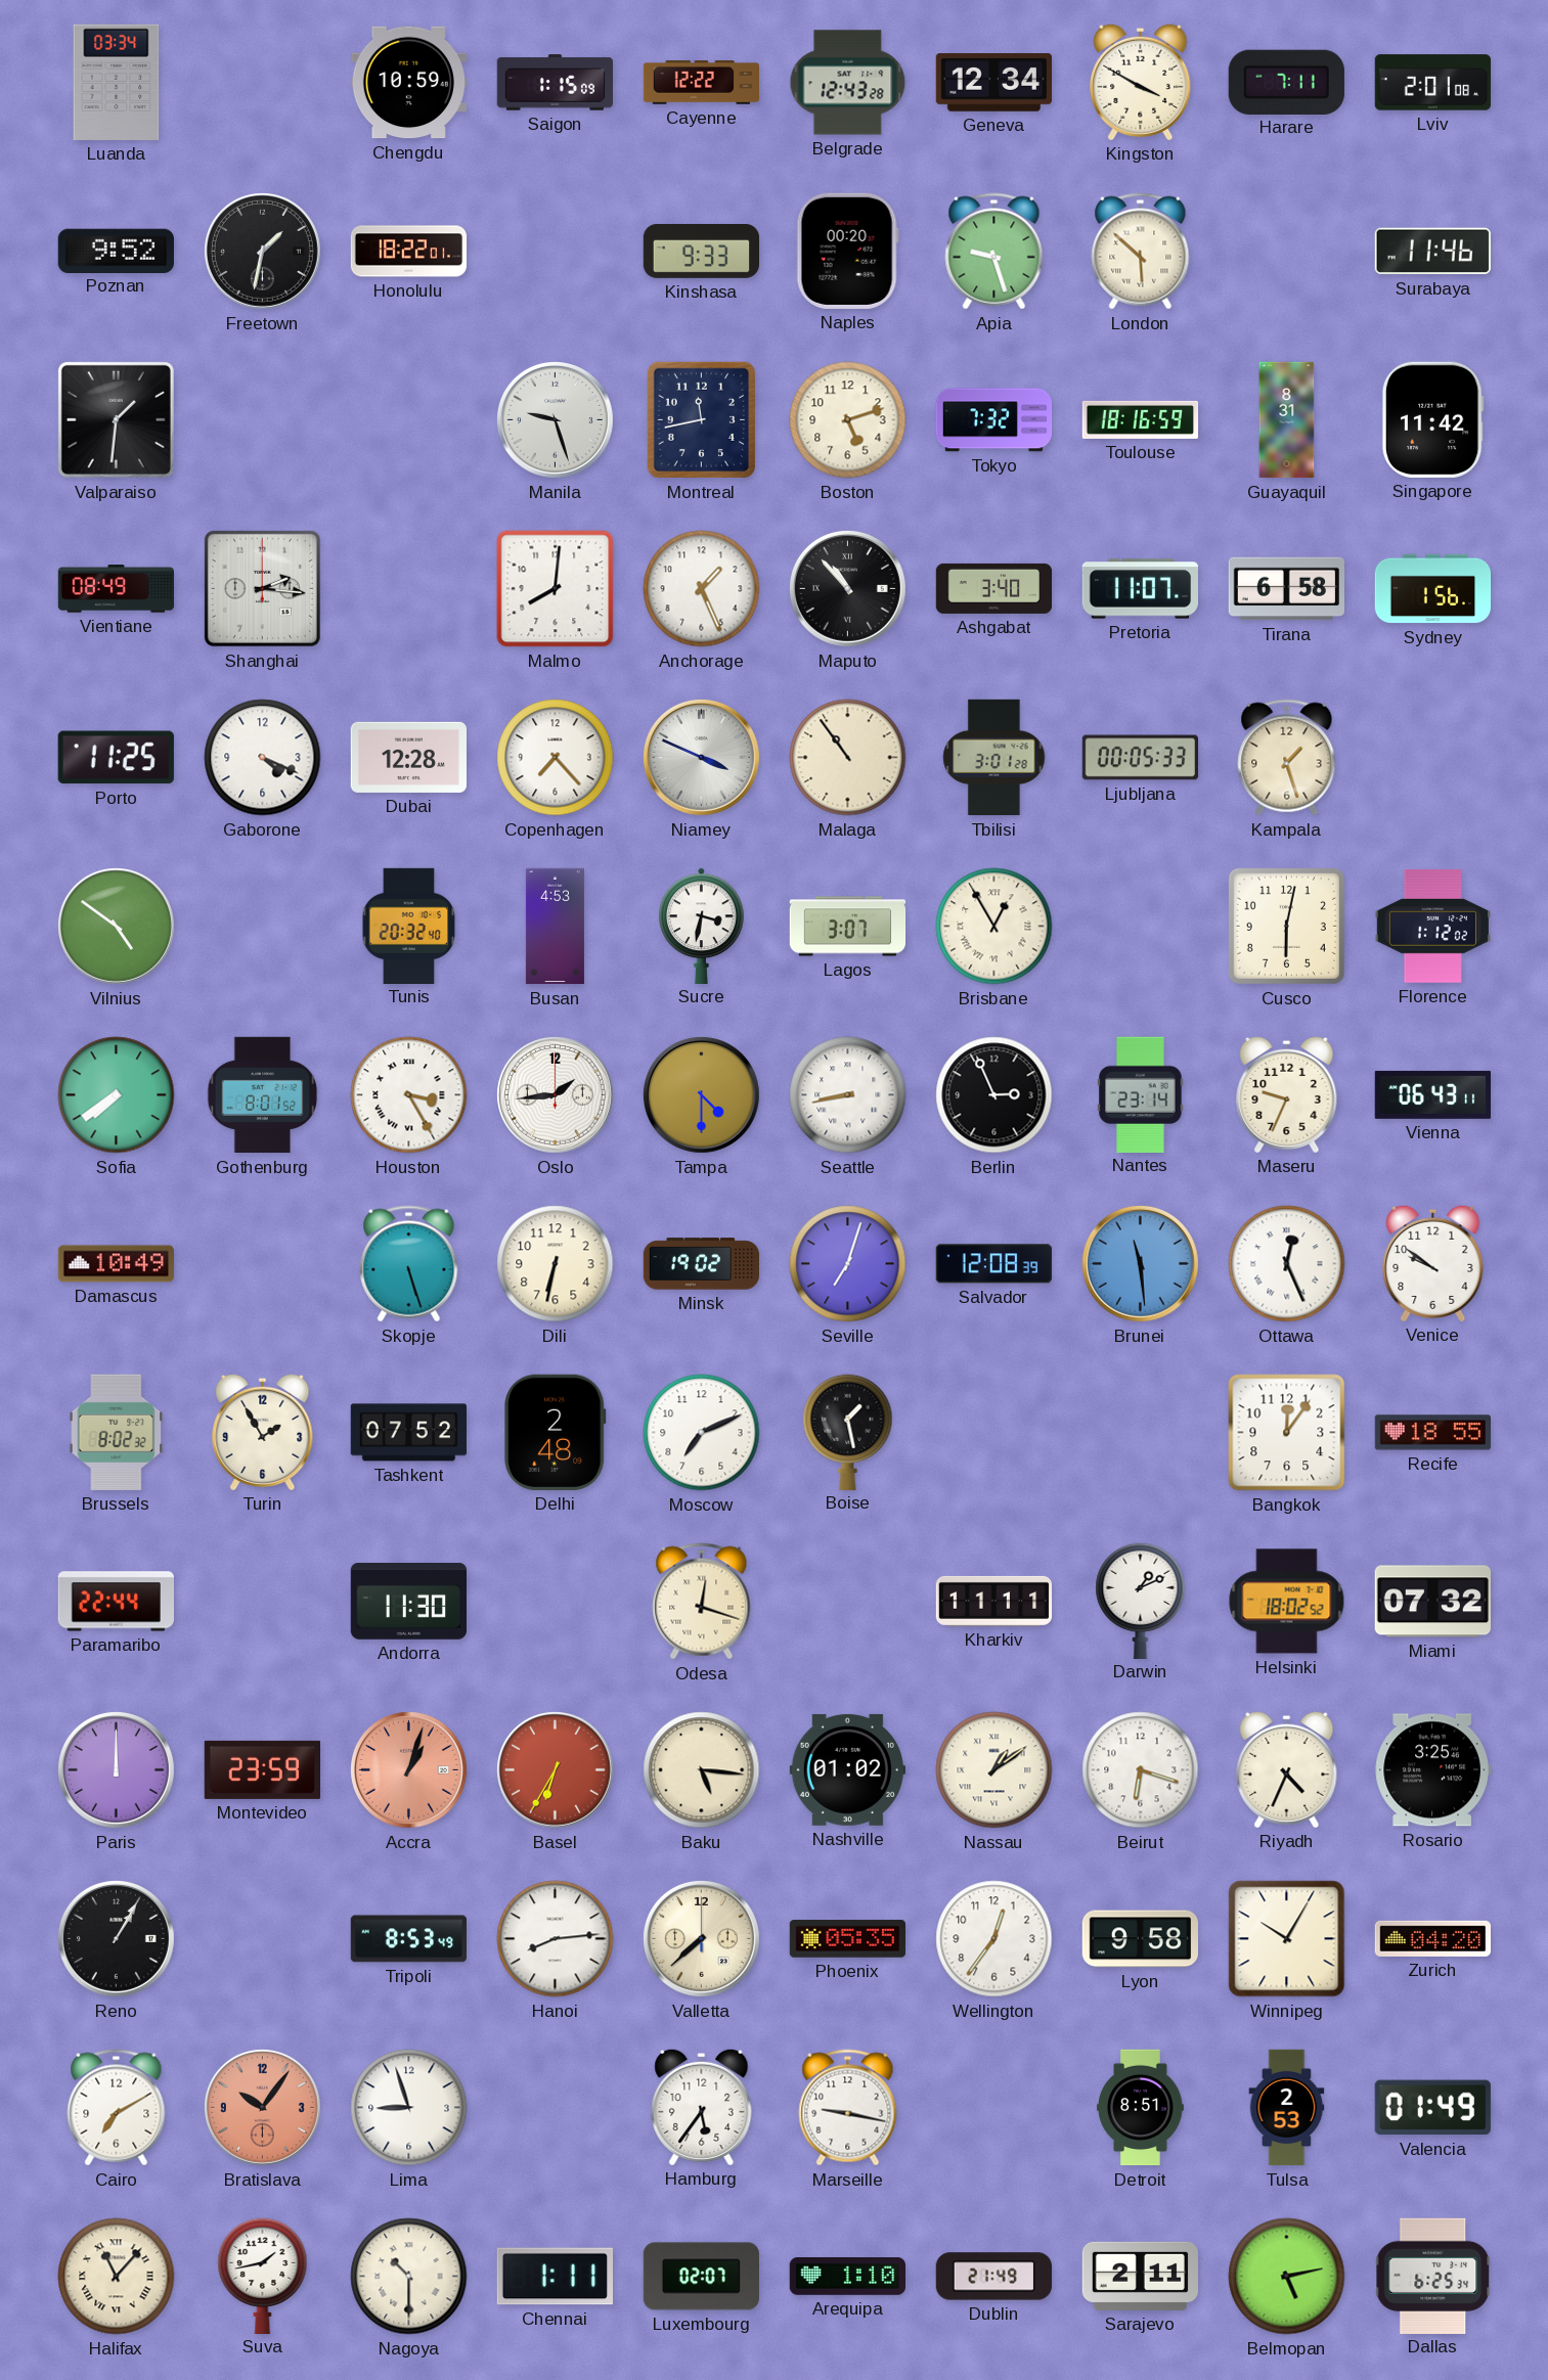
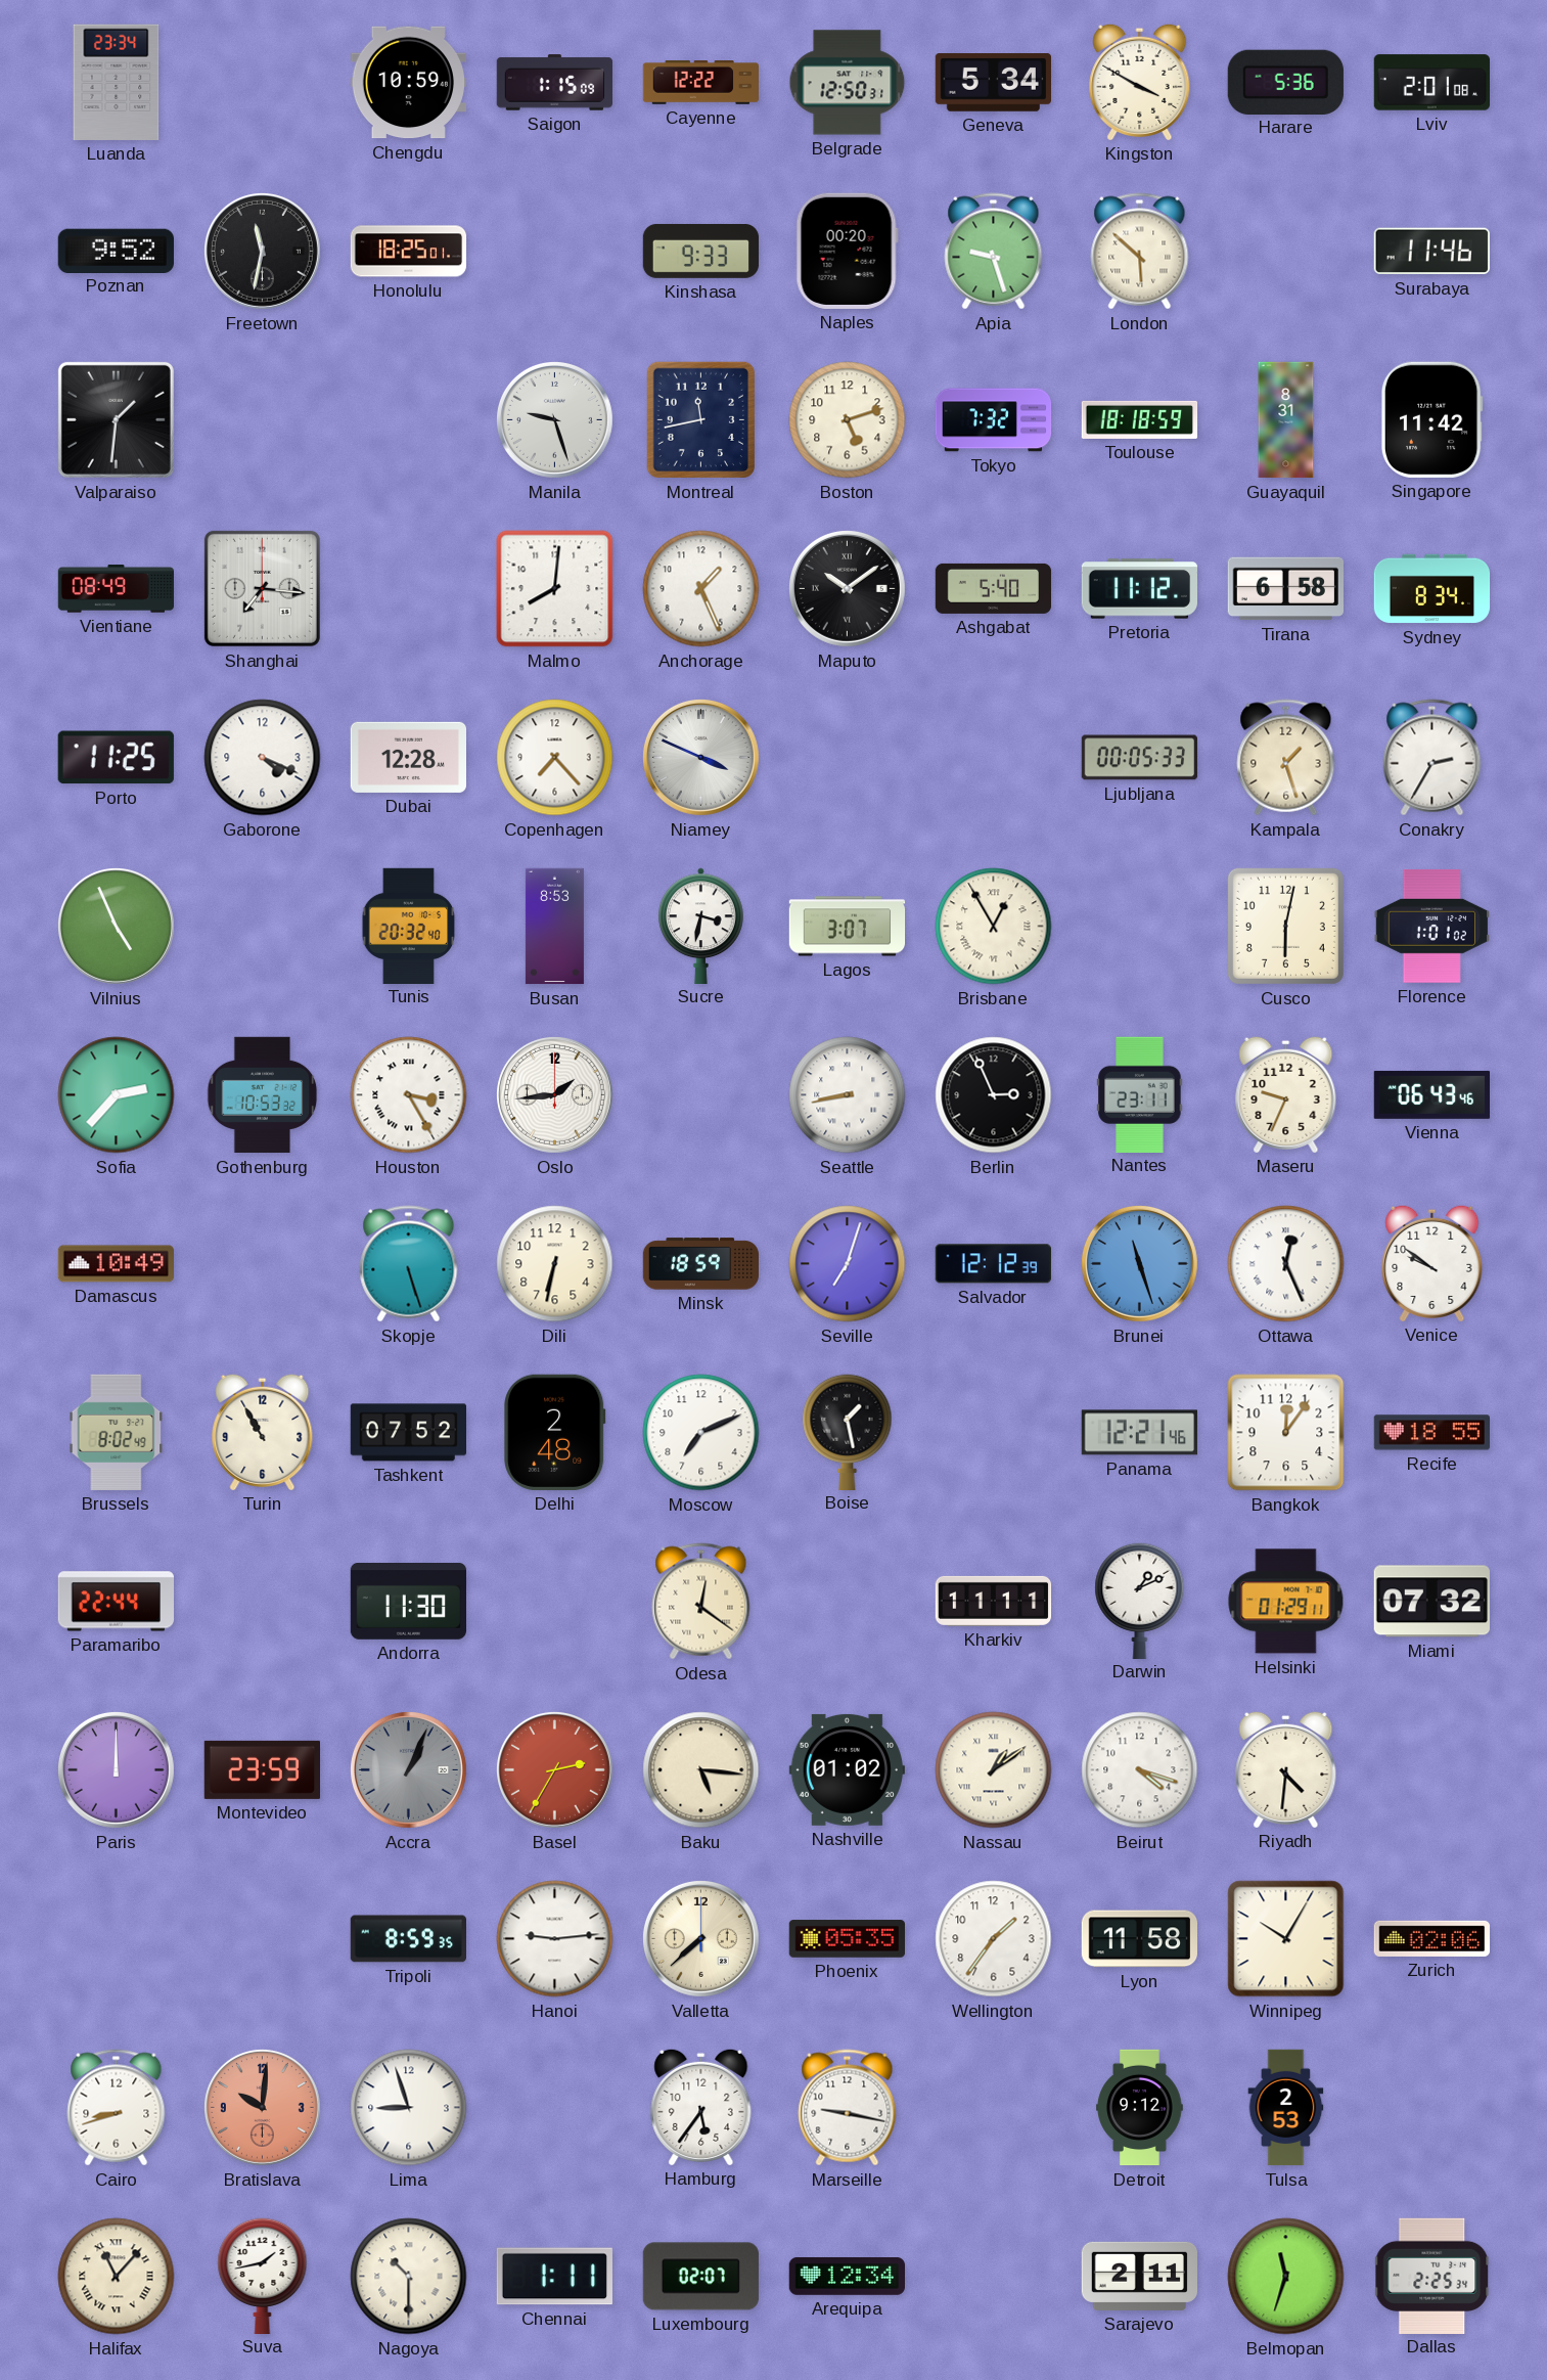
Luanda: 03:34 -> 23:34 (117, 82)
Belgrade: 12:43 -> 12:50 (848, 83)
Geneva: 12:34 -> 5:34 (993, 83)
Harare: 7:11 -> 5:36 (1285, 82)
Freetown: 1:32 -> 11:32 (262, 251)
Honolulu: 18:22 -> 18:25 (409, 252)
Toulouse: 18:16 -> 18:18 (1140, 419)
Shanghai: 2:16 -> 7:16 (262, 588)
Maputo: 10:53 -> 10:09 (847, 588)
Ashgabat: 3:40 -> 5:40 (994, 588)
Pretoria: 11:07 -> 11:12 (1139, 589)
Sydney: 1:56 -> 8:34 (1432, 589)
Malaga: 10:54 -> none (848, 758)
Tbilisi: 3:01 -> none (994, 758)
Conakry: none -> 2:35 (1432, 758)
Vilnius: 4:51 -> 4:56 (116, 926)
Busan: 4:53 -> 8:53 (554, 927)
Florence: 1:12 -> 1:01 (1431, 926)
Sofia: 7:39 -> 2:37 (117, 1095)
Gothenburg: 8:01 -> 10:53 (263, 1095)
Tampa: 4:30 -> none (701, 1094)
Nantes: 23:14 -> 23:11 (1140, 1094)
Vienna: 06:43:11 -> 06:43:46 (1431, 1094)
Minsk: 19:02 -> 18:59 (700, 1264)
Salvador: 12:08 -> 12:12 (993, 1264)
Brunei: 11:29 -> 11:27 (1139, 1263)
Brussels: 8:02:32 -> 8:02:49 (117, 1432)
Turin: 1:55 -> 10:55 (263, 1432)
Panama: none -> 12:21 (1139, 1433)
Odesa: 12:18 -> 12:21 (701, 1602)
Helsinki: 18:02 -> 01:29 (1286, 1602)
Accra: 1:03 -> 1:04 (408, 1769)
Accra dial: salmon -> grey (408, 1769)
Basel: 6:35 -> 2:35 (554, 1769)
Beirut: 6:18 -> 4:18 (1140, 1770)
Riyadh: 4:34 -> 4:31 (1286, 1769)
Rosario: 3:25 -> none (1432, 1770)
Reno: 1:05 -> none (116, 1938)
Tripoli: 8:53 -> 8:59 (408, 1939)
Hanoi: 8:14 -> 9:14 (555, 1939)
Wellington: 12:36 -> 1:36 (994, 1939)
Lyon: 9:58 -> 11:58 (1139, 1939)
Zurich: 04:20 -> 02:06 (1431, 1938)
Cairo: 7:10 -> 8:42 (117, 2108)
Bratislava: 10:06 -> 10:01 (262, 2107)
Detroit: 8:51 -> 9:12 (1140, 2108)
Valencia: 01:49 -> none (1432, 2108)
Arequipa: 1:10 -> 12:34 (847, 2277)
Dublin: 21:49 -> none (993, 2277)
Belmopan: 5:13 -> 11:33 (1286, 2277)
Dallas: 6:25 -> 2:25 (1432, 2276)
